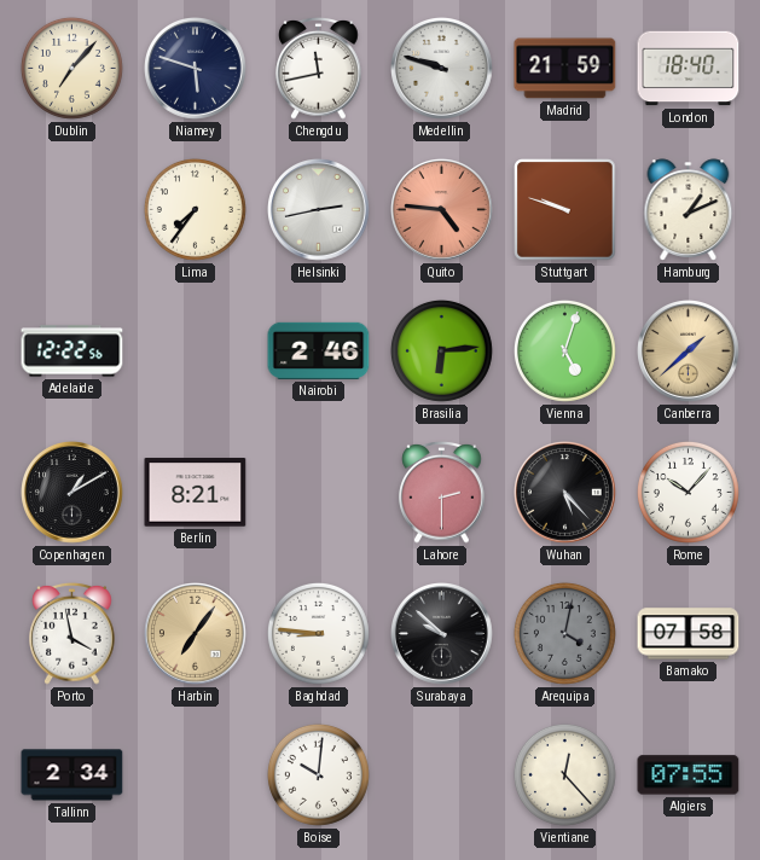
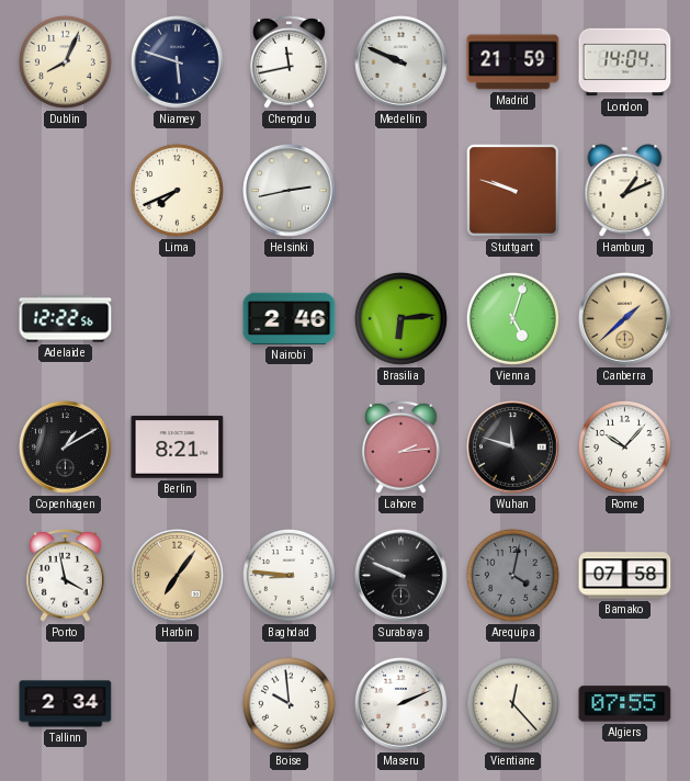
Dublin: 7:07 -> 8:04 (65, 61)
Medellin: 9:48 -> 9:49 (401, 63)
London: 18:40 -> 14:04 (625, 63)
Lima: 7:36 -> 7:41 (177, 190)
Quito: 4:46 -> none (442, 210)
Lahore: 2:30 -> 2:14 (401, 446)
Wuhan: 5:23 -> 11:48 (513, 448)
Surabaya: 9:52 -> 9:49 (401, 576)
Boise: 10:01 -> 9:59 (289, 703)
Maseru: none -> 2:11 (401, 704)
